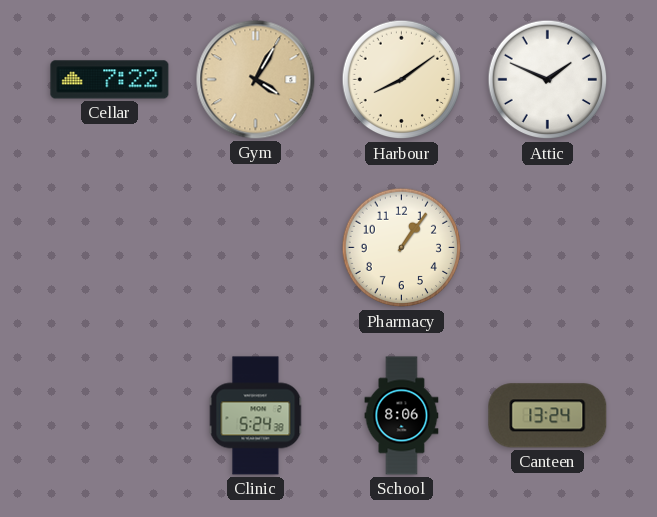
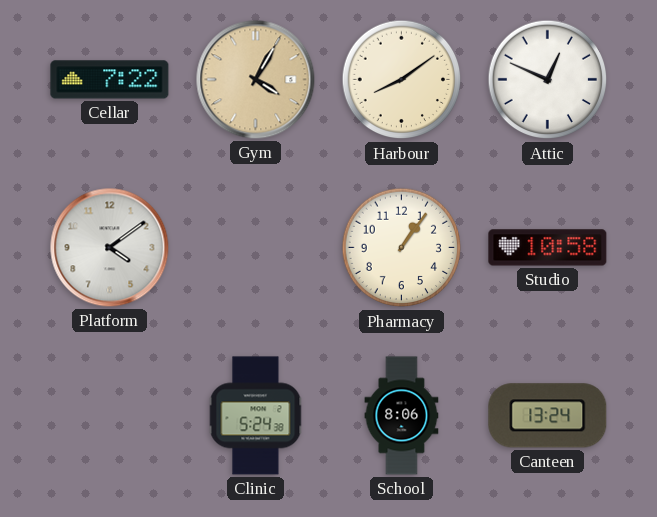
Attic: 1:49 -> 12:49 (548, 80)
Platform: none -> 4:09 (110, 248)
Studio: none -> 10:58 (548, 248)
